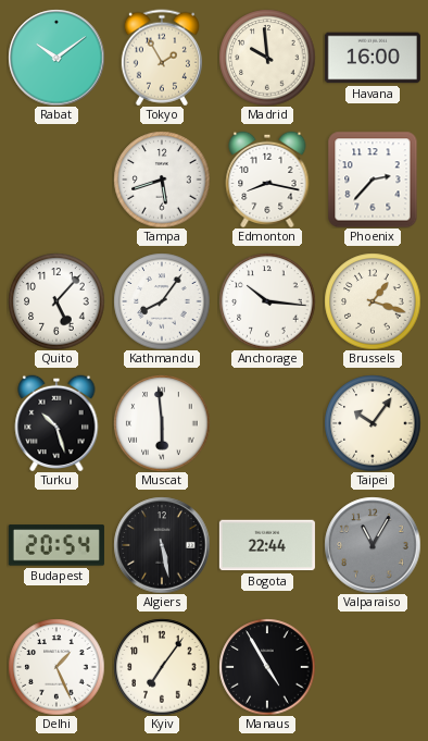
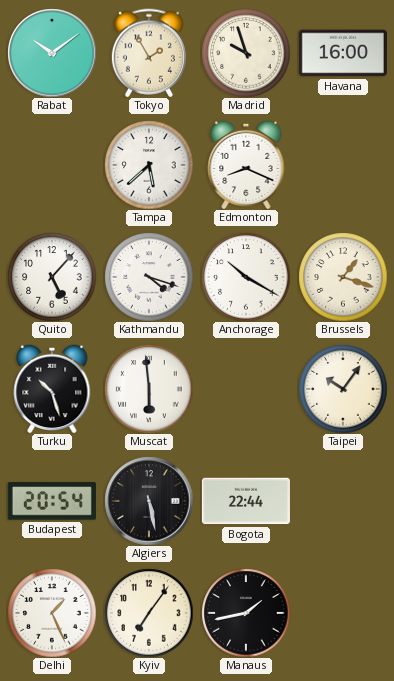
Madrid: 9:59 -> 9:57 (246, 53)
Tampa: 5:42 -> 5:38 (149, 165)
Edmonton: 8:17 -> 8:19 (246, 165)
Phoenix: 2:37 -> none (373, 180)
Kathmandu: 8:06 -> 4:18 (149, 277)
Anchorage: 10:16 -> 10:20 (246, 277)
Valparaiso: 11:05 -> none (373, 545)
Manaus: 4:55 -> 1:43 (246, 613)
